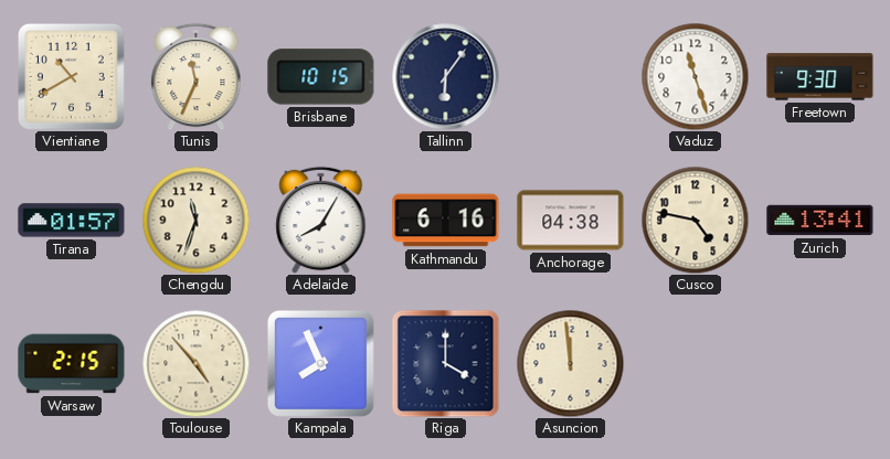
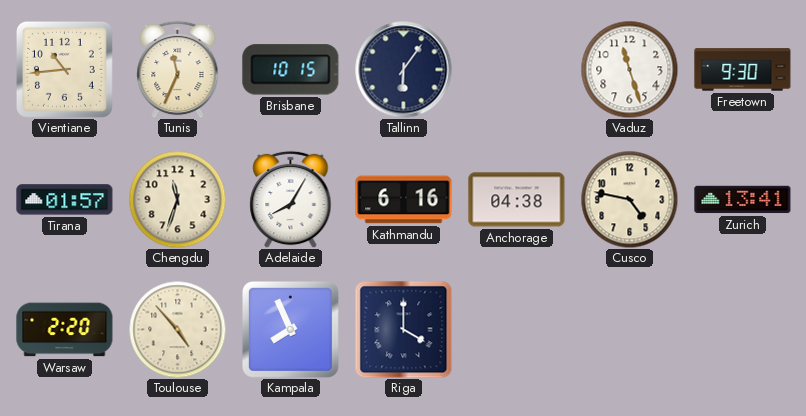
Vientiane: 10:40 -> 10:44 (64, 69)
Warsaw: 2:15 -> 2:20 (65, 330)
Asuncion: 11:59 -> none (570, 363)
